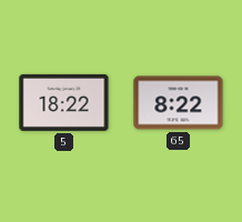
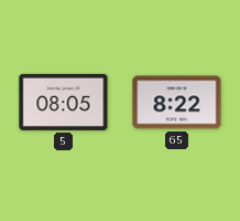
5: 18:22 -> 08:05 (64, 102)
